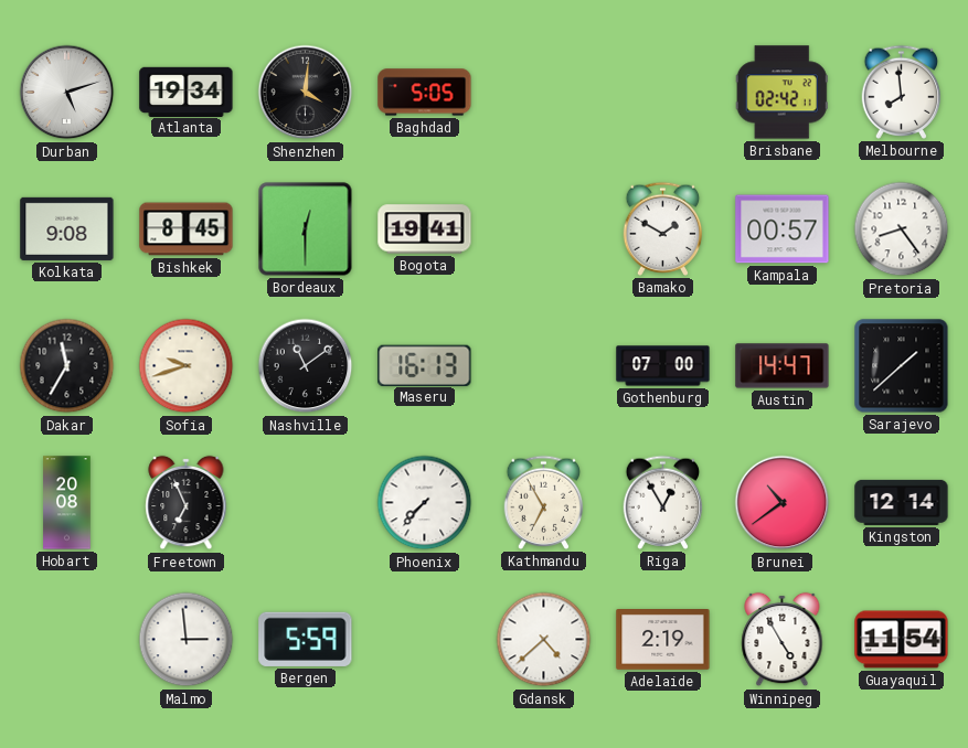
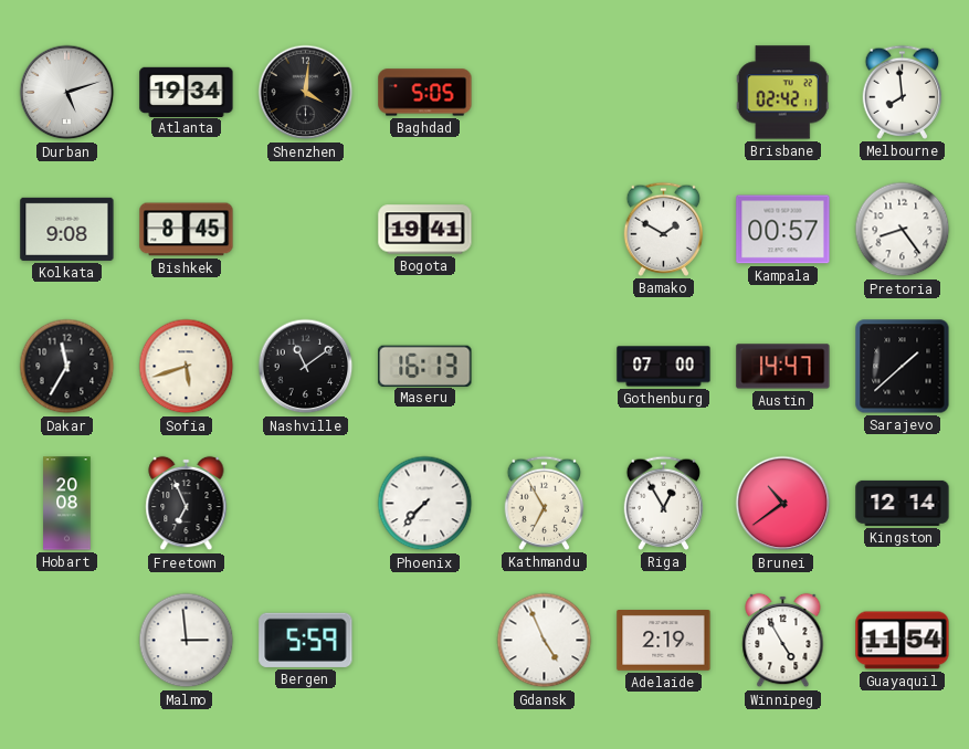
Bordeaux: 12:30 -> none (306, 229)
Sofia: 9:42 -> 5:42 (187, 367)
Gdansk: 4:38 -> 4:56 (545, 641)
